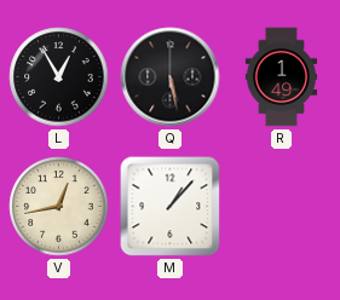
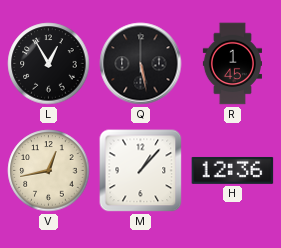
R: 1:49 -> 1:45 (232, 64)
H: none -> 12:36 (233, 170)
